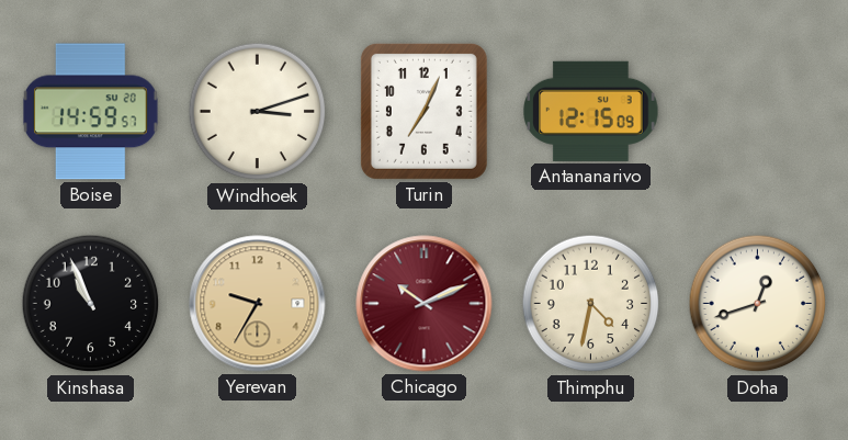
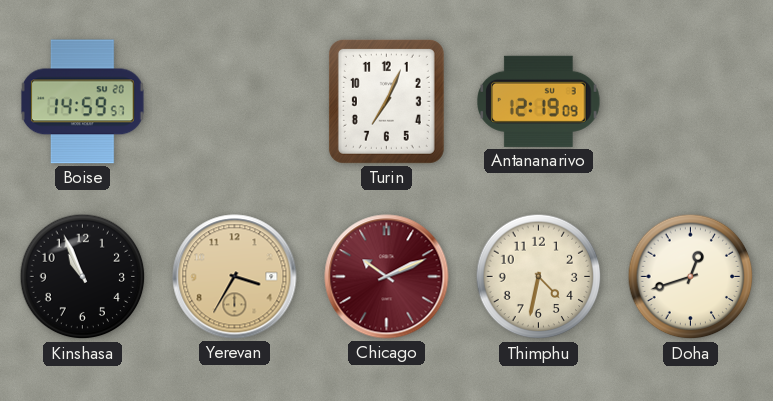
Windhoek: 3:12 -> none (258, 112)
Antananarivo: 12:15 -> 12:19 (539, 101)
Yerevan: 9:35 -> 3:35 (235, 277)
